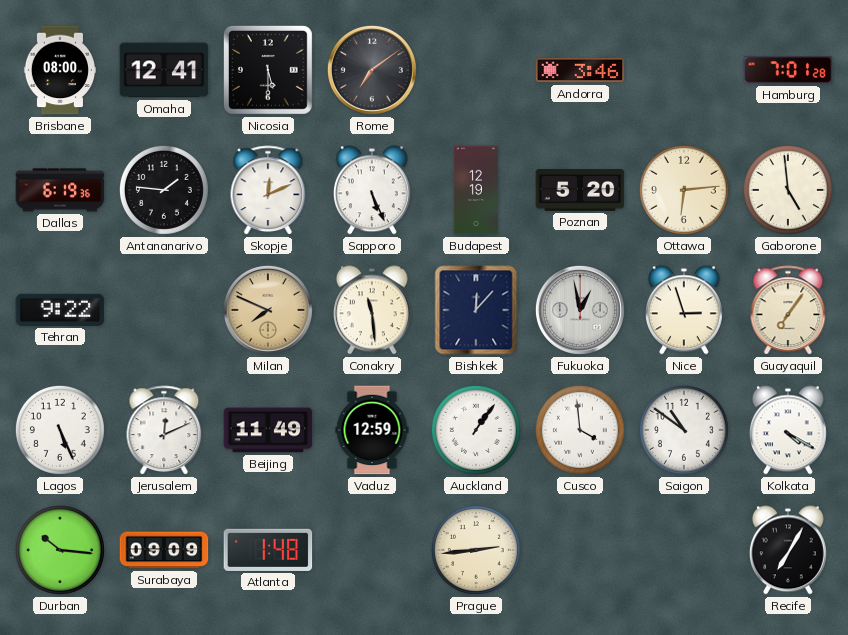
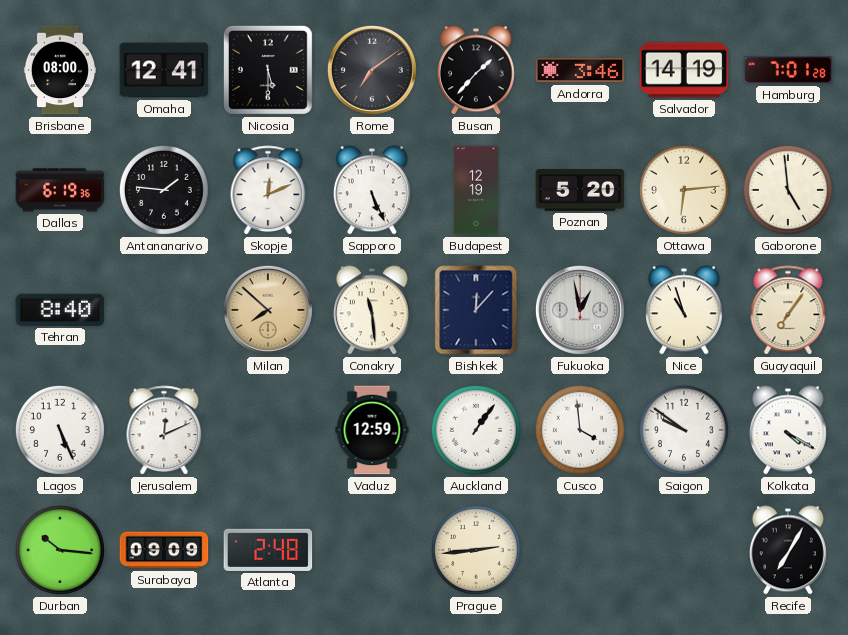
Busan: none -> 1:37 (476, 70)
Salvador: none -> 14:19 (684, 70)
Tehran: 9:22 -> 8:40 (60, 310)
Milan: 7:49 -> 7:52 (268, 310)
Nice: 2:57 -> 10:57 (684, 310)
Beijing: 11:49 -> none (268, 430)
Saigon: 10:51 -> 9:51 (684, 430)
Atlanta: 1:48 -> 2:48 (268, 550)
